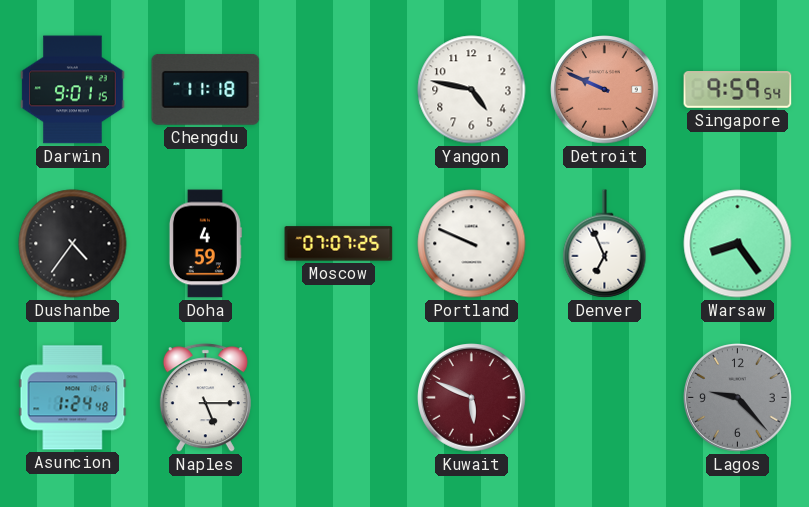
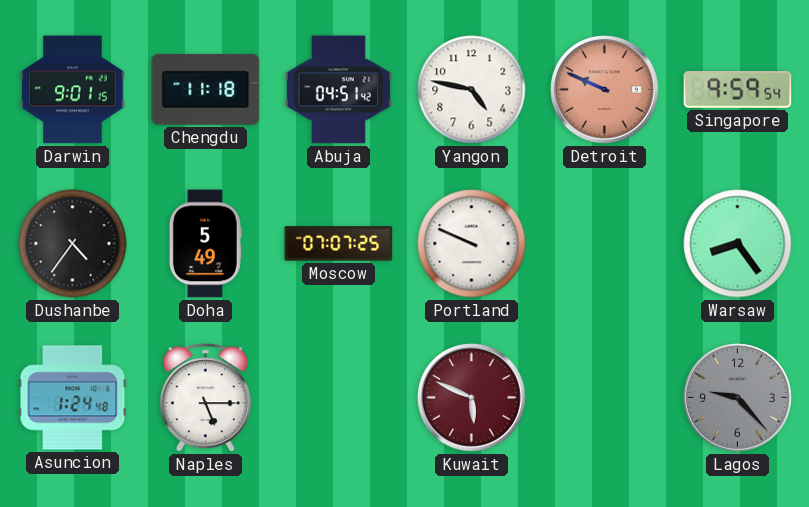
Abuja: none -> 04:51 (339, 90)
Doha: 4:59 -> 5:49 (205, 244)
Denver: 6:56 -> none (605, 244)
